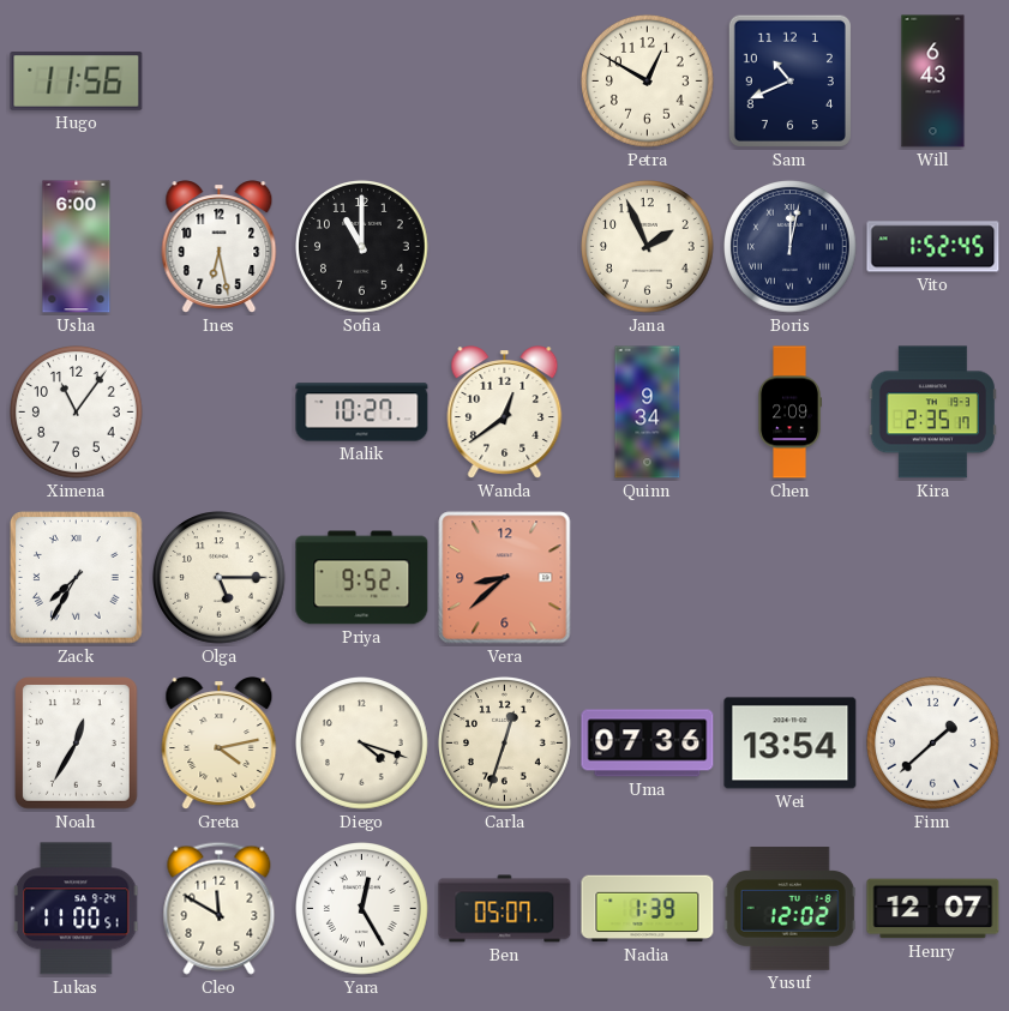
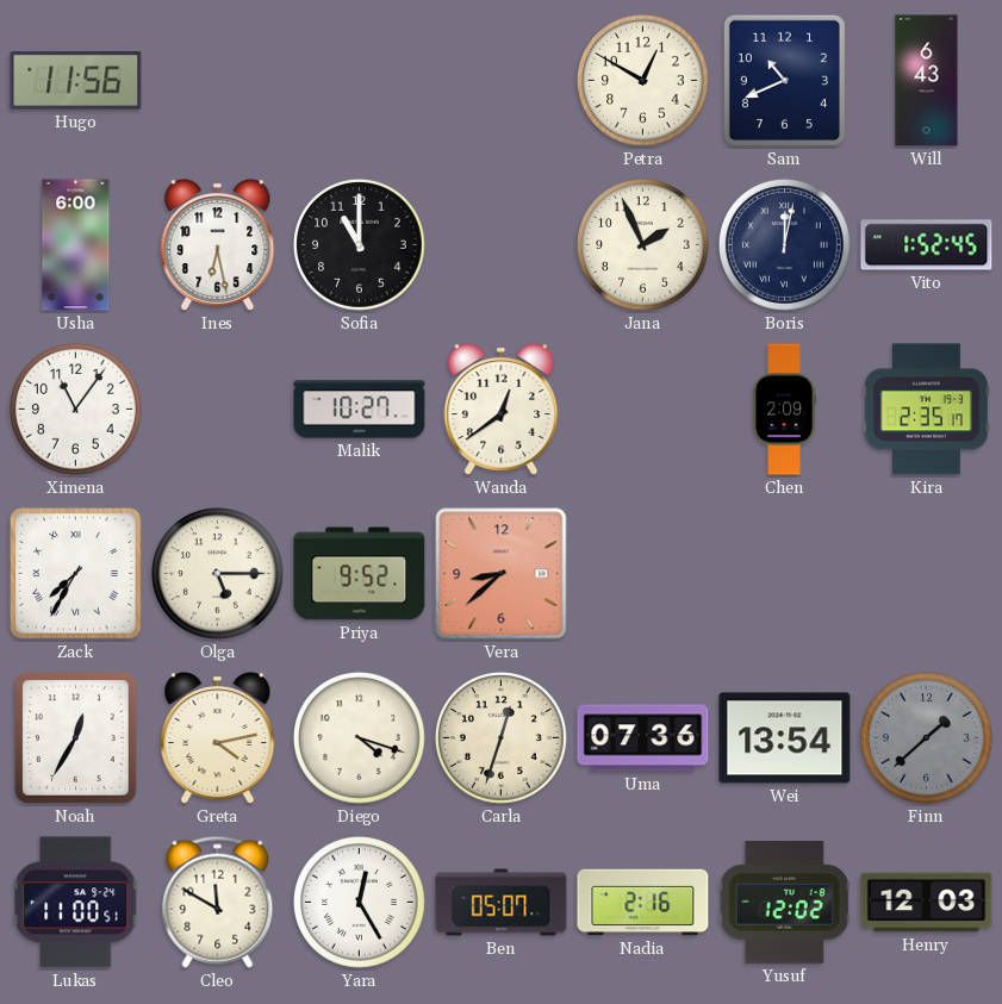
Quinn: 9:34 -> none (648, 413)
Finn dial: white -> grey (927, 738)
Nadia: 1:39 -> 2:16 (643, 903)
Henry: 12:07 -> 12:03 (927, 903)
